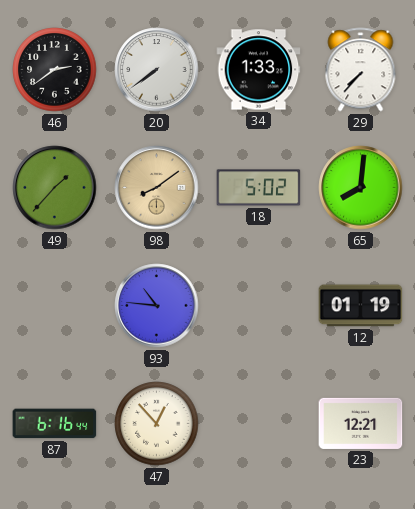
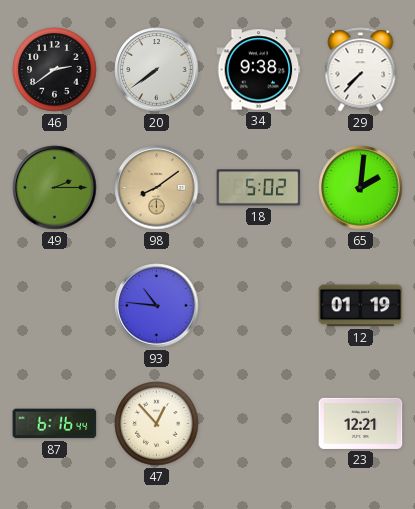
34: 1:33 -> 9:38 (259, 70)
49: 1:37 -> 2:15 (55, 188)
65: 8:01 -> 2:01 (361, 188)
